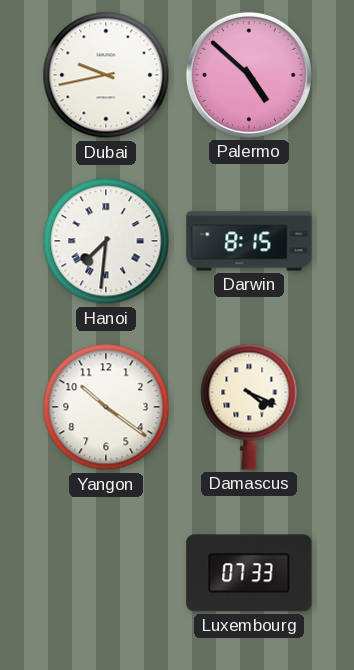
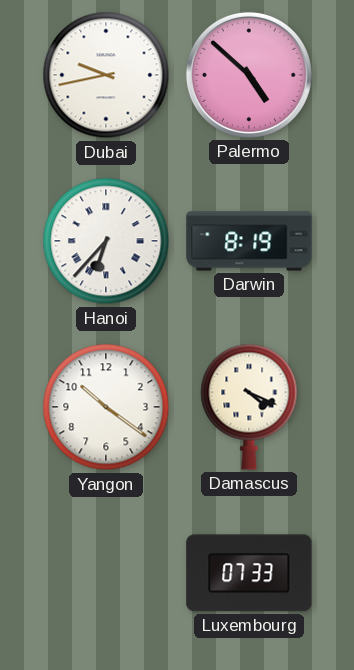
Hanoi: 7:31 -> 6:37 (106, 241)
Darwin: 8:15 -> 8:19 (249, 241)
